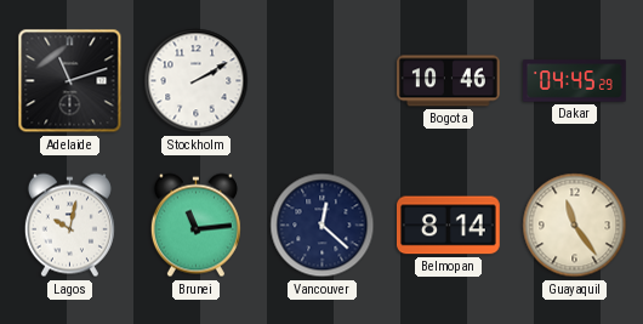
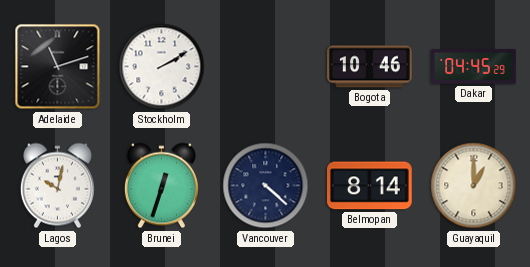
Brunei: 11:14 -> 12:33 (161, 186)
Vancouver: 12:22 -> 4:22 (266, 186)
Guayaquil: 11:24 -> 1:00 (474, 186)
